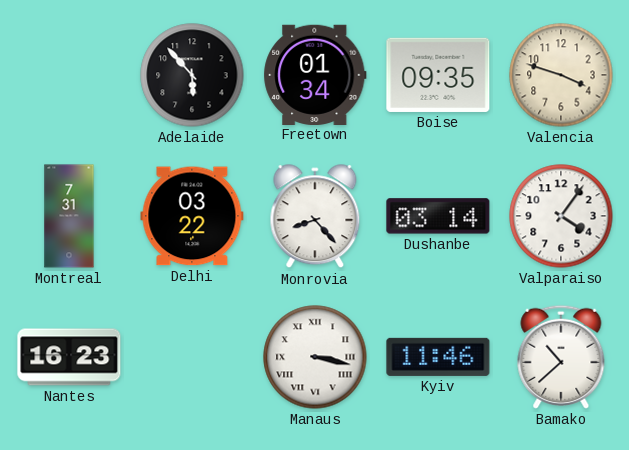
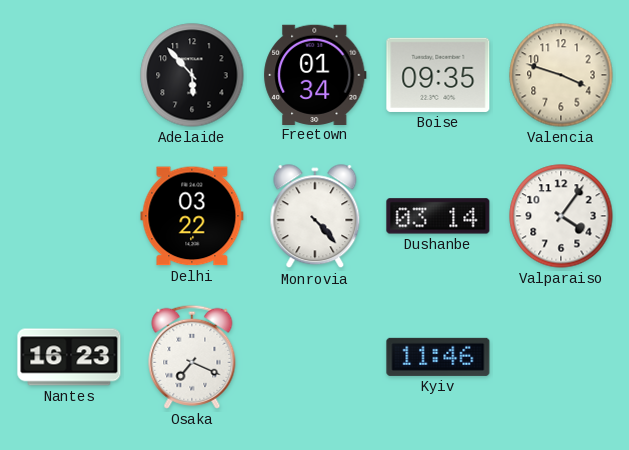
Montreal: 7:31 -> none (69, 216)
Monrovia: 8:23 -> 4:23 (315, 217)
Osaka: none -> 7:19 (192, 357)
Manaus: 3:17 -> none (315, 357)
Bamako: 10:38 -> none (561, 357)
